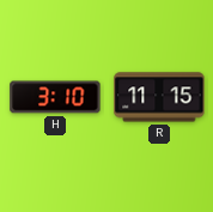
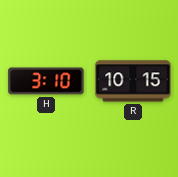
R: 11:15 -> 10:15 (133, 81)
